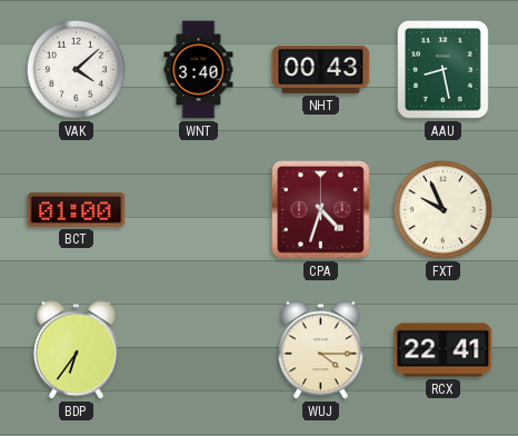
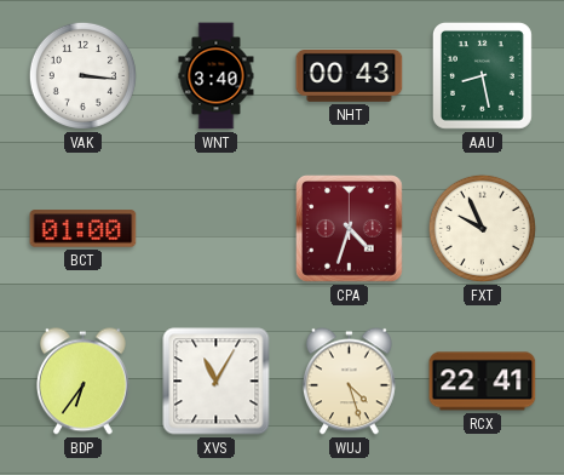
VAK: 4:08 -> 3:16 (82, 75)
XVS: none -> 11:05 (217, 382)
WUJ: 4:15 -> 4:27 (349, 382)
